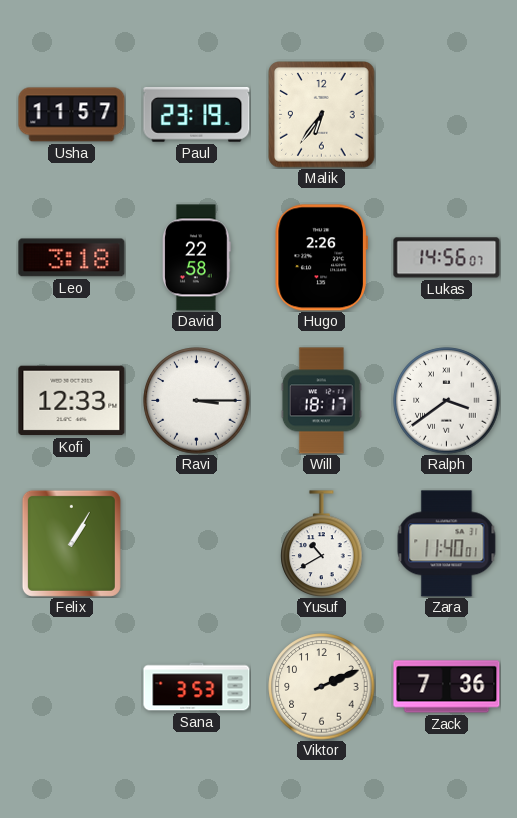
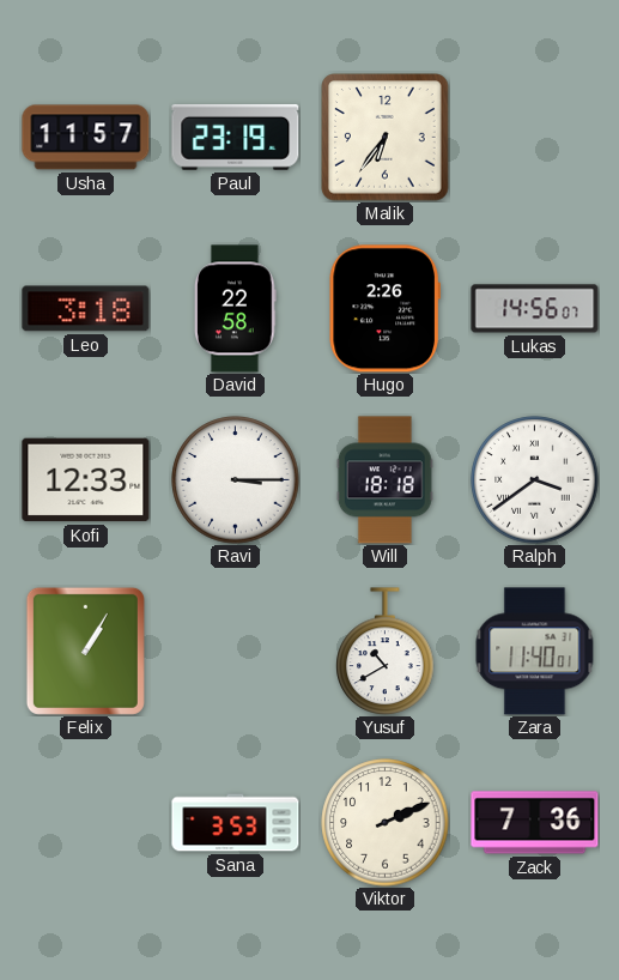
Will: 18:17 -> 18:18 (384, 480)
